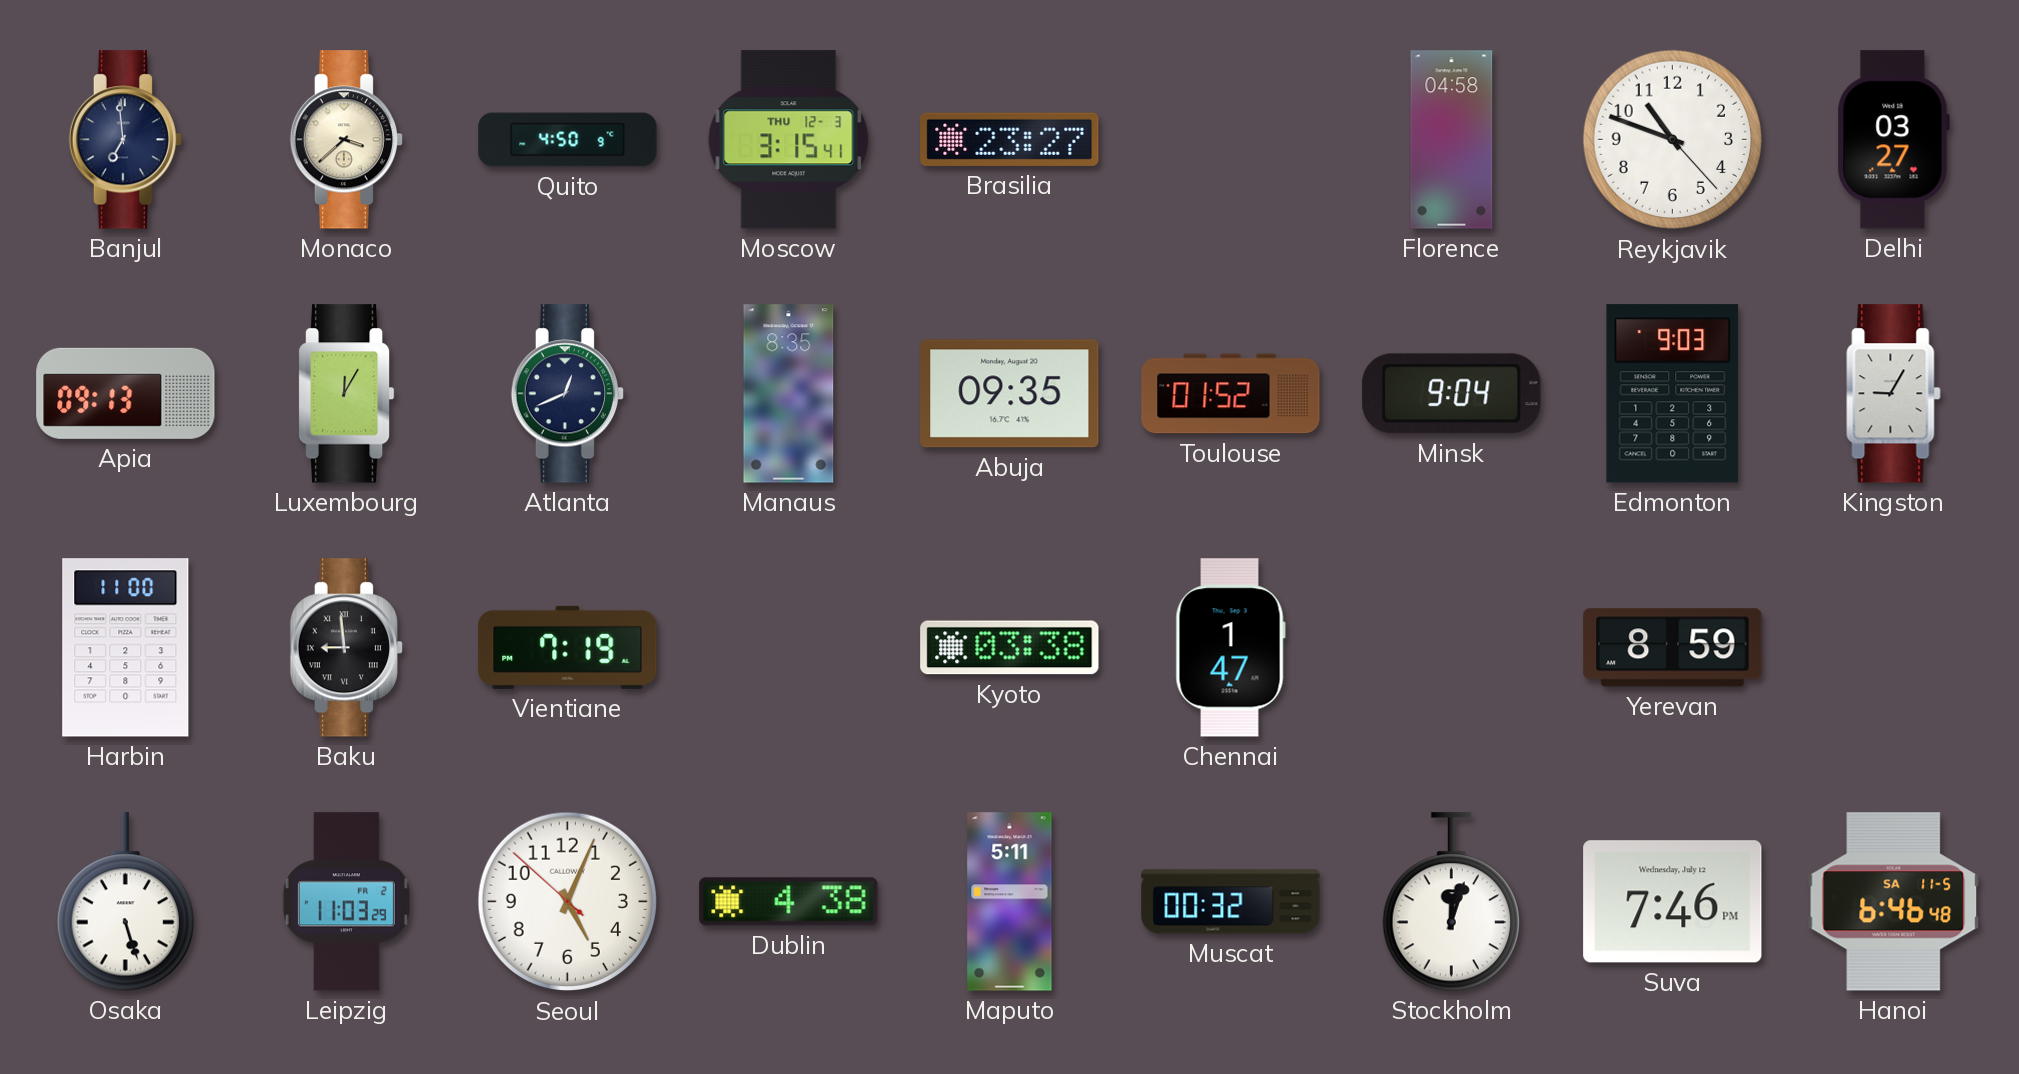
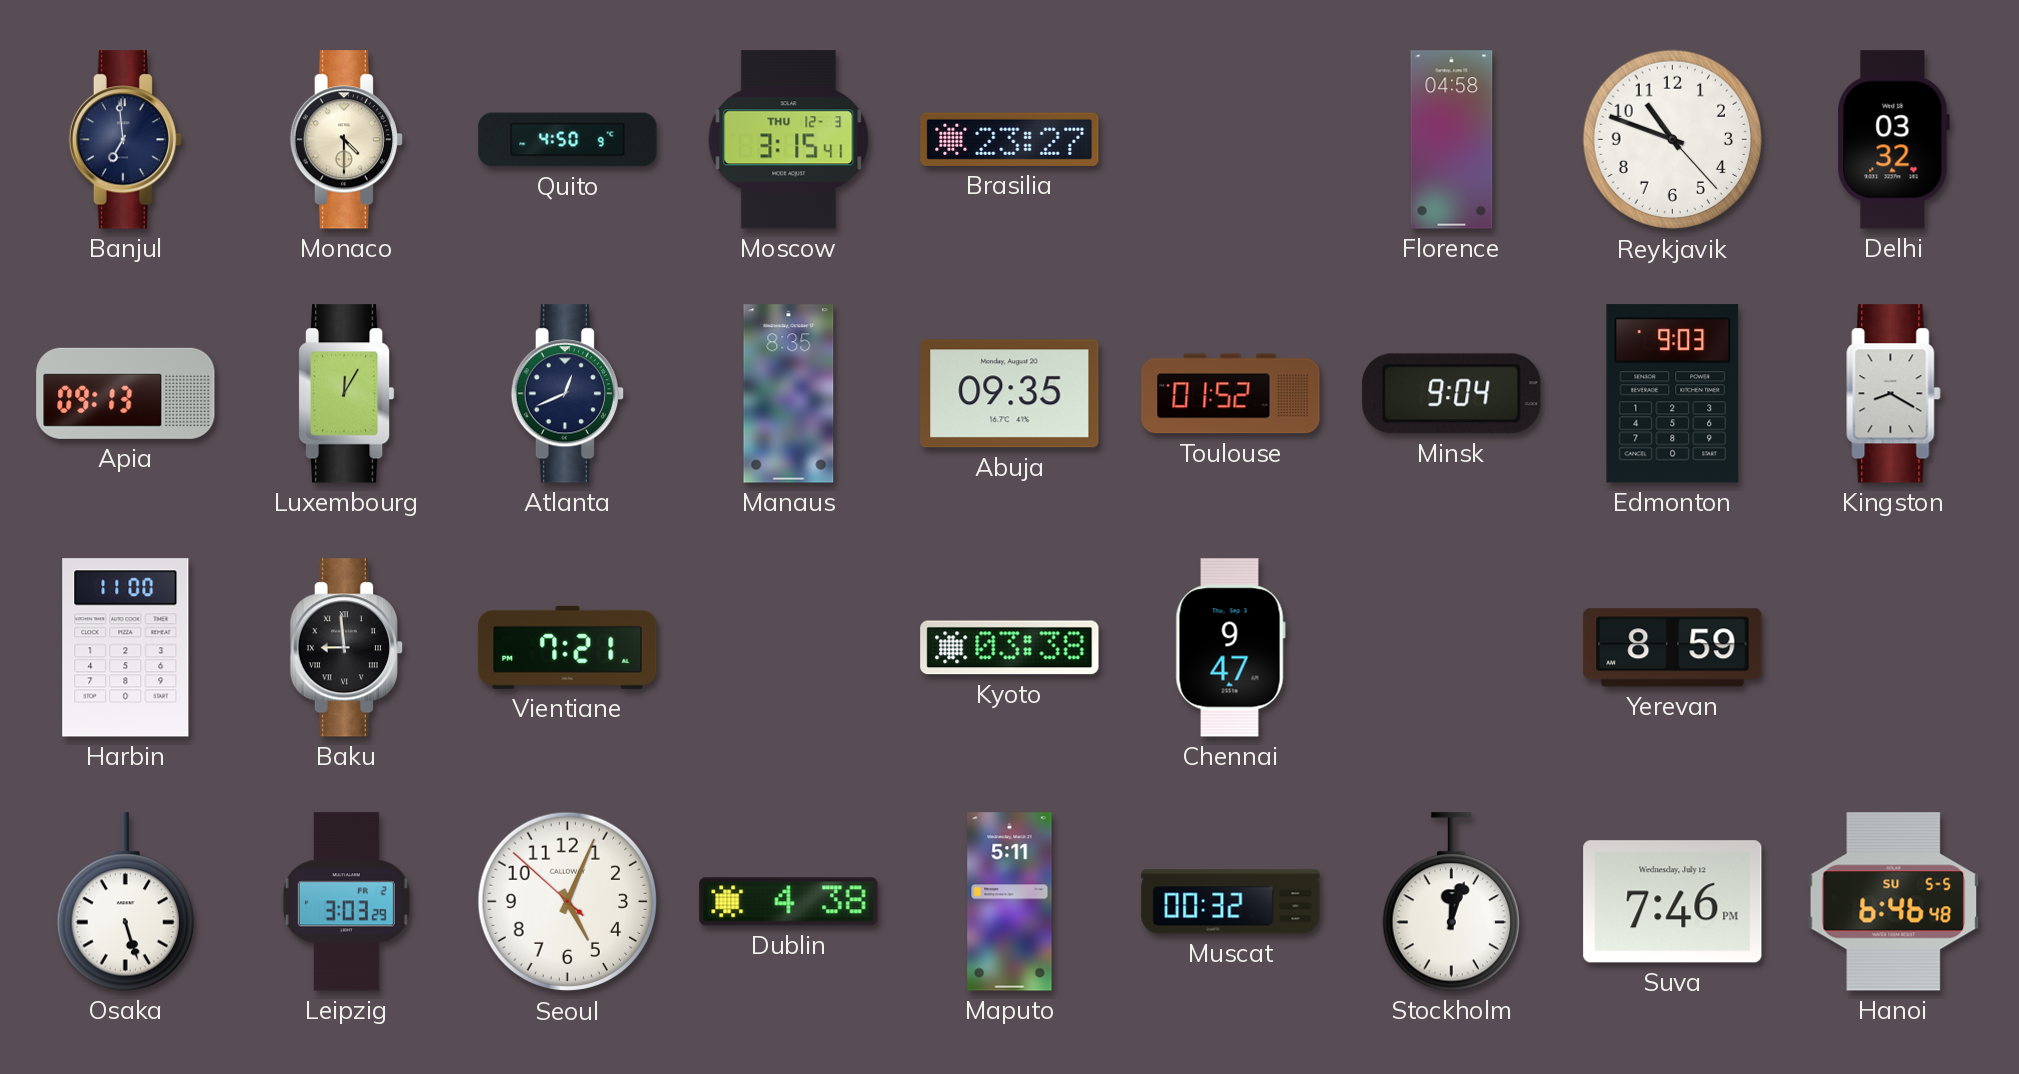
Monaco: 3:38 -> 4:30 (346, 140)
Delhi: 03:27 -> 03:32 (1893, 140)
Kingston: 9:05 -> 8:20 (1894, 394)
Vientiane: 7:19 -> 7:21 (568, 647)
Chennai: 1:47 -> 9:47 (1230, 648)
Leipzig: 11:03 -> 3:03 (346, 902)
Hanoi date: SA 11-5 -> SU 5-5 (1894, 902)
